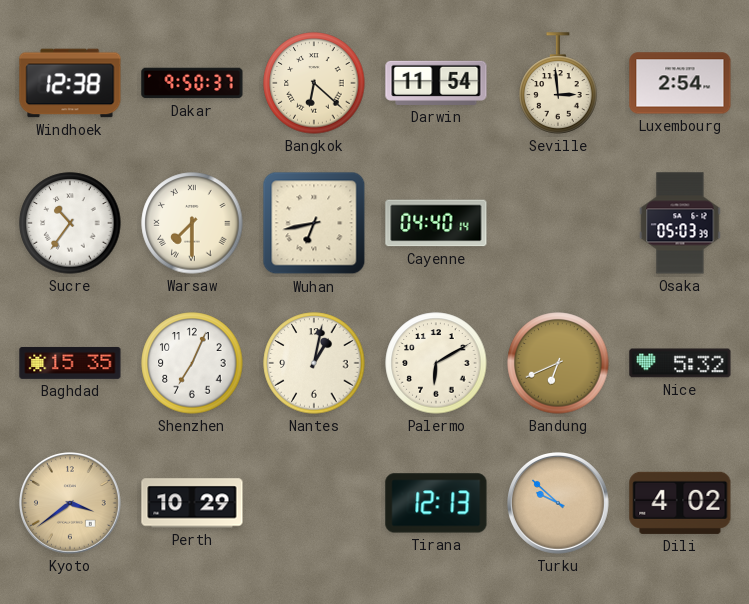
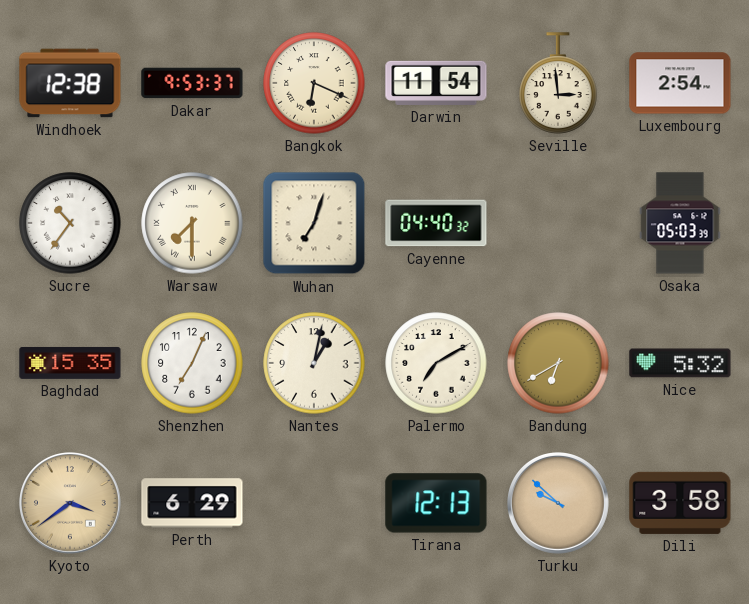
Dakar: 9:50 -> 9:53 (192, 83)
Bangkok: 6:22 -> 6:19 (314, 83)
Wuhan: 6:43 -> 7:03 (314, 223)
Cayenne: 04:40:14 -> 04:40:32 (436, 223)
Palermo: 6:10 -> 7:10 (436, 363)
Bandung: 6:41 -> 6:40 (558, 363)
Perth: 10:29 -> 6:29 (192, 503)
Dili: 4:02 -> 3:58 (680, 503)
